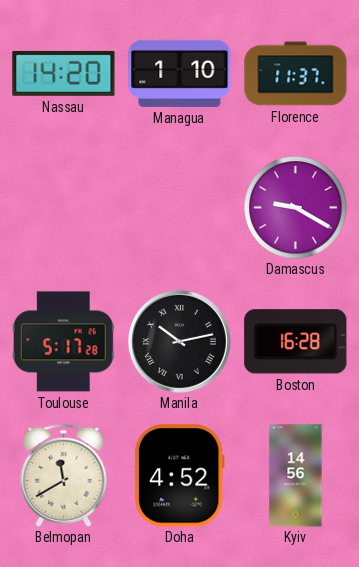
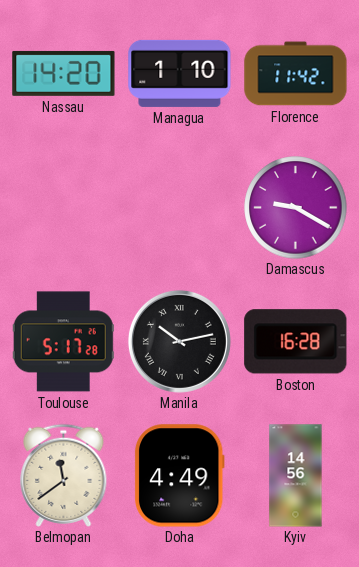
Florence: 11:37 -> 11:42 (296, 74)
Belmopan: 11:40 -> 11:39 (64, 475)
Doha: 4:52 -> 4:49 (179, 476)
